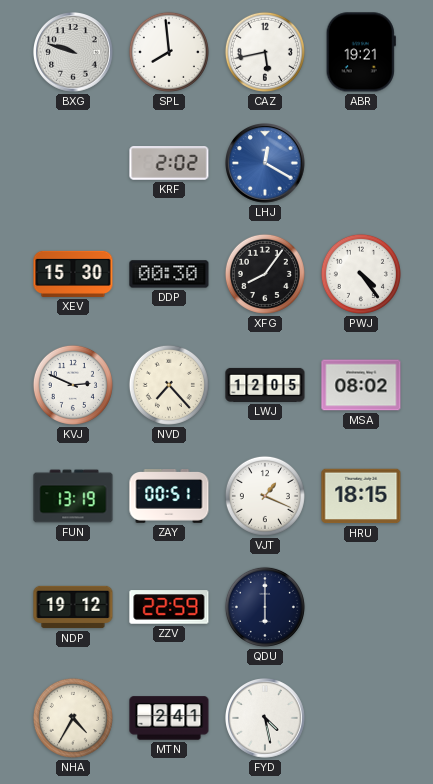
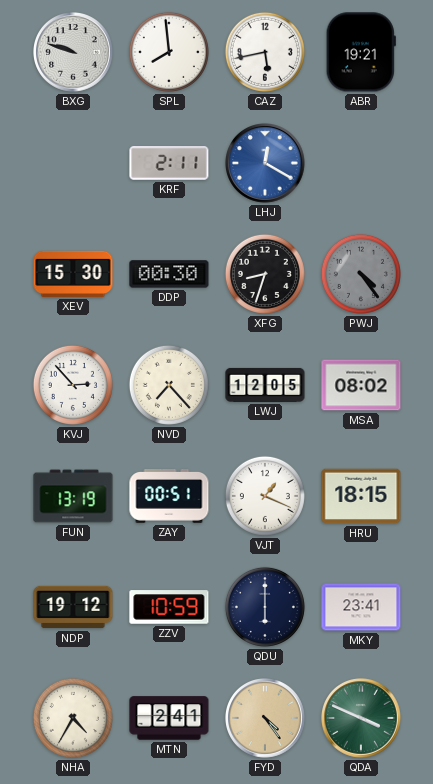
KRF: 2:02 -> 2:11 (169, 164)
XFG: 8:06 -> 8:33 (265, 274)
PWJ dial: white -> grey (361, 274)
KVJ: 2:49 -> 2:53 (73, 385)
ZZV: 22:59 -> 10:59 (169, 607)
MKY: none -> 23:41 (361, 607)
FYD: 4:28 -> 4:24 (266, 719)
FYD dial: white -> champagne (266, 719)
QDA: none -> 3:49 (362, 719)
